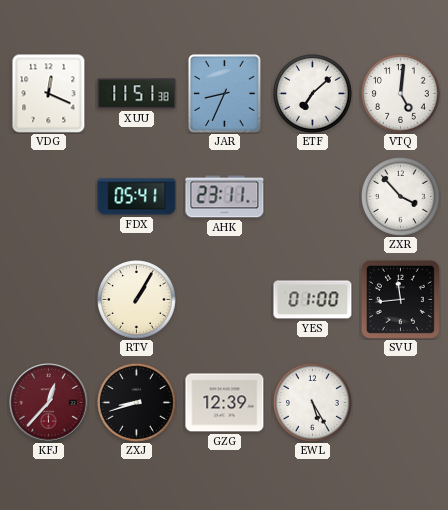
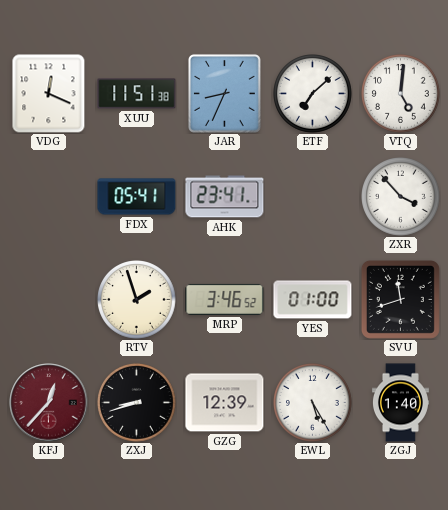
AHK: 23:11 -> 23:41 (225, 197)
RTV: 1:05 -> 1:57 (137, 300)
MRP: none -> 3:46 (225, 299)
SVU: 11:44 -> 11:42 (400, 299)
ZGJ: none -> 1:40 (400, 403)
